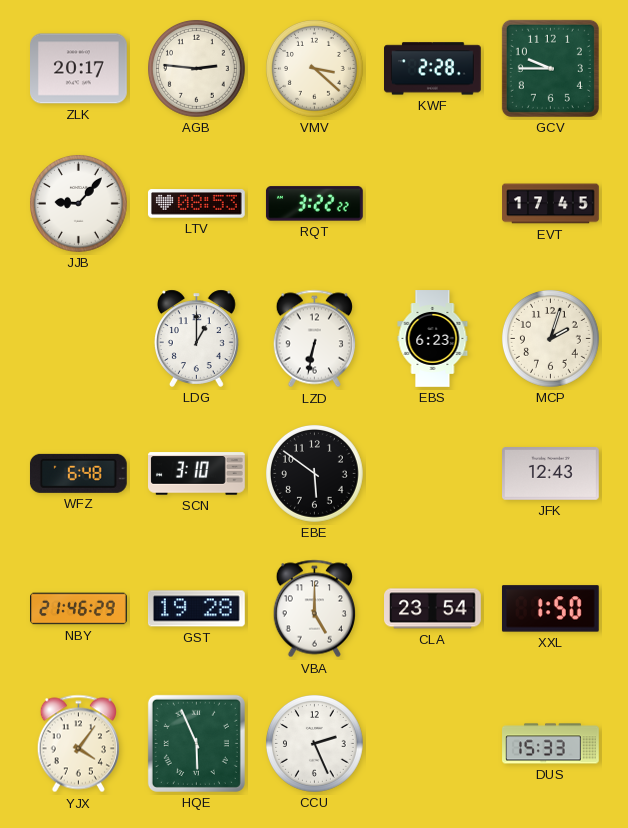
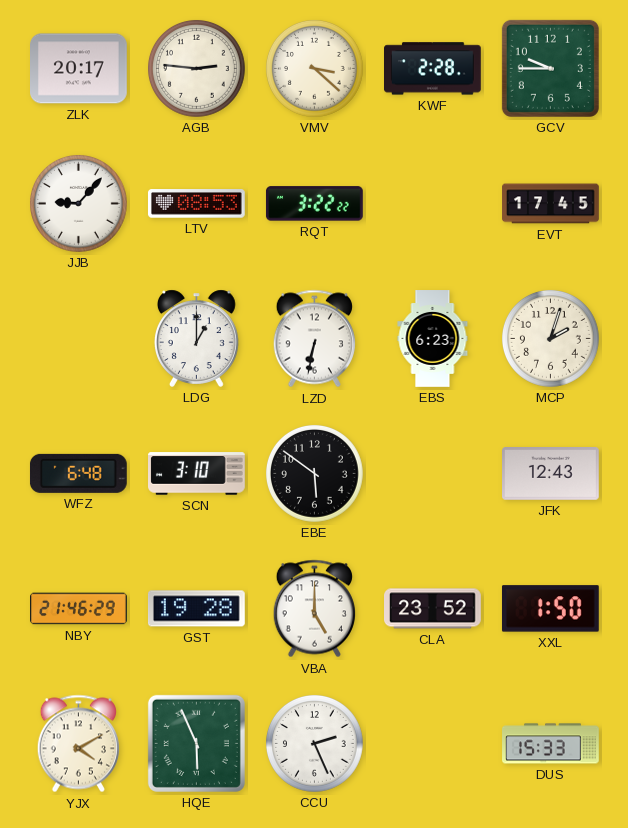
CLA: 23:54 -> 23:52 (433, 609)
YJX: 4:06 -> 4:10 (78, 744)
